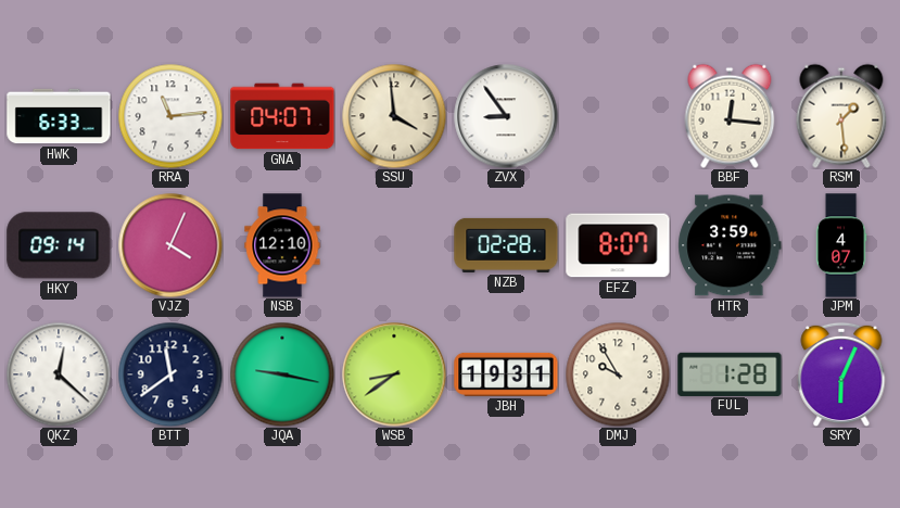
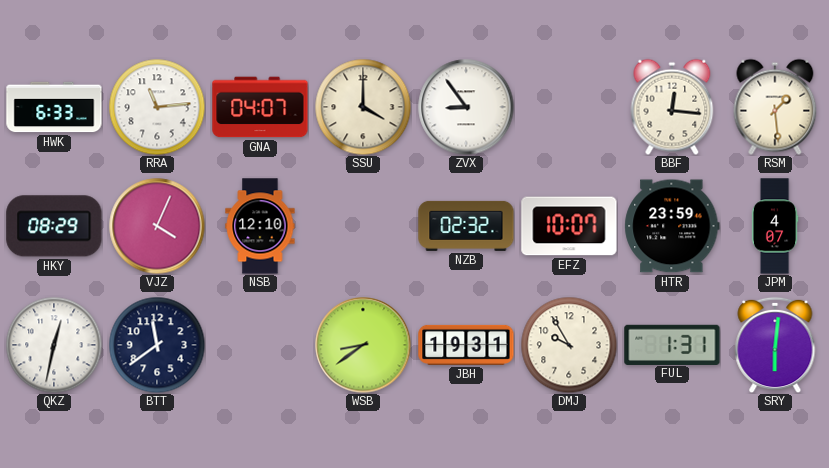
SSU: 3:59 -> 4:00 (363, 107)
HKY: 09:14 -> 08:29 (54, 226)
NZB: 02:28 -> 02:32 (466, 226)
EFZ: 8:07 -> 10:07 (569, 226)
HTR: 3:59 -> 23:59 (672, 226)
QKZ: 12:22 -> 12:32 (54, 345)
JQA: 9:17 -> none (282, 374)
FUL: 1:28 -> 1:31 (672, 344)
SRY: 6:04 -> 6:01 (775, 345)
